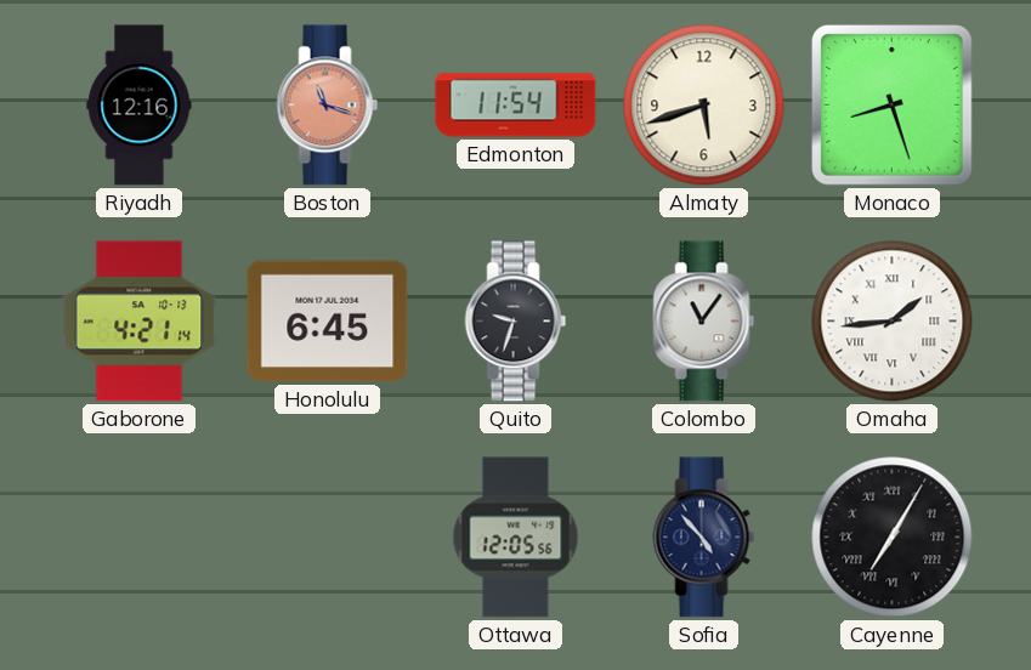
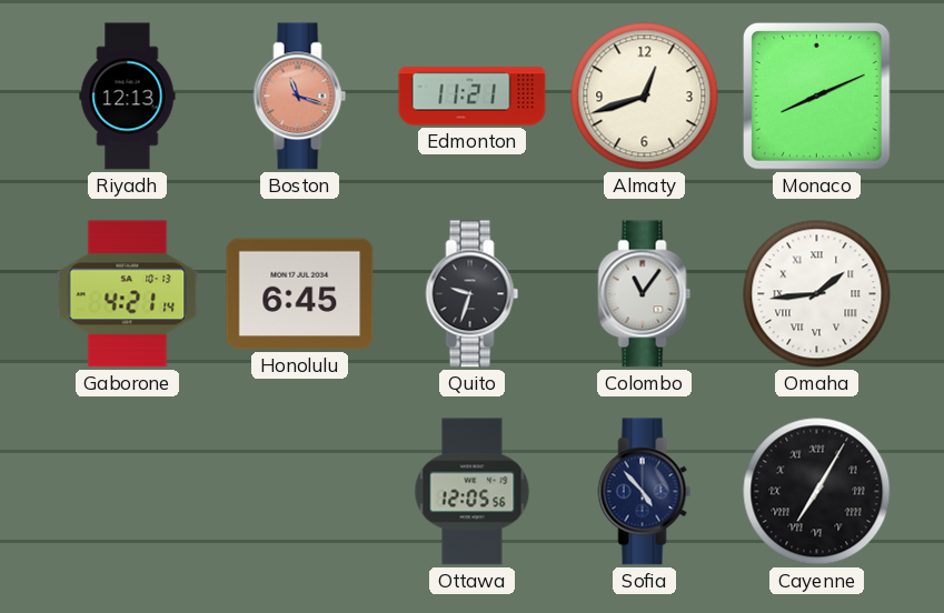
Riyadh: 12:16 -> 12:13 (128, 97)
Edmonton: 11:54 -> 11:21 (473, 97)
Almaty: 5:42 -> 12:42 (645, 97)
Monaco: 8:27 -> 8:11 (817, 97)
